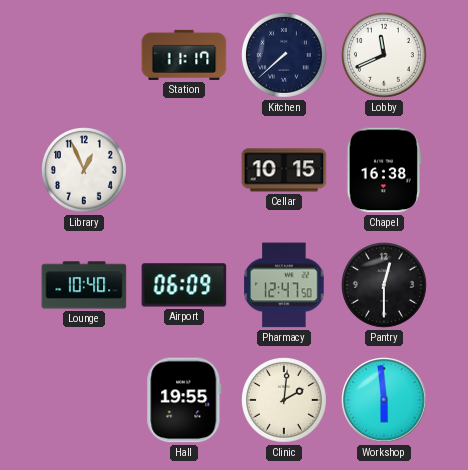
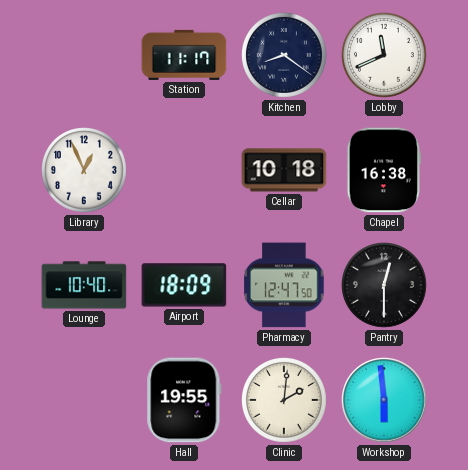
Kitchen: 7:38 -> 8:21 (285, 56)
Cellar: 10:15 -> 10:18 (284, 170)
Airport: 06:09 -> 18:09 (184, 285)
